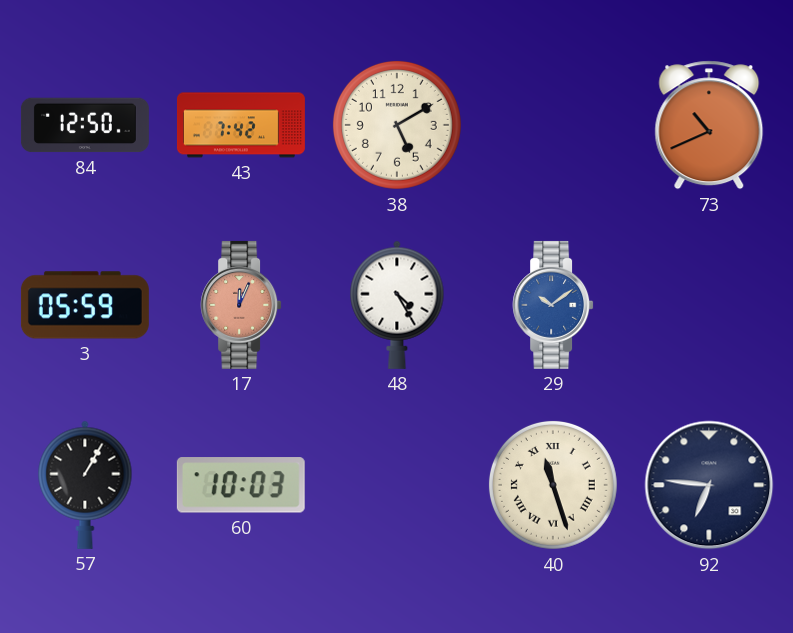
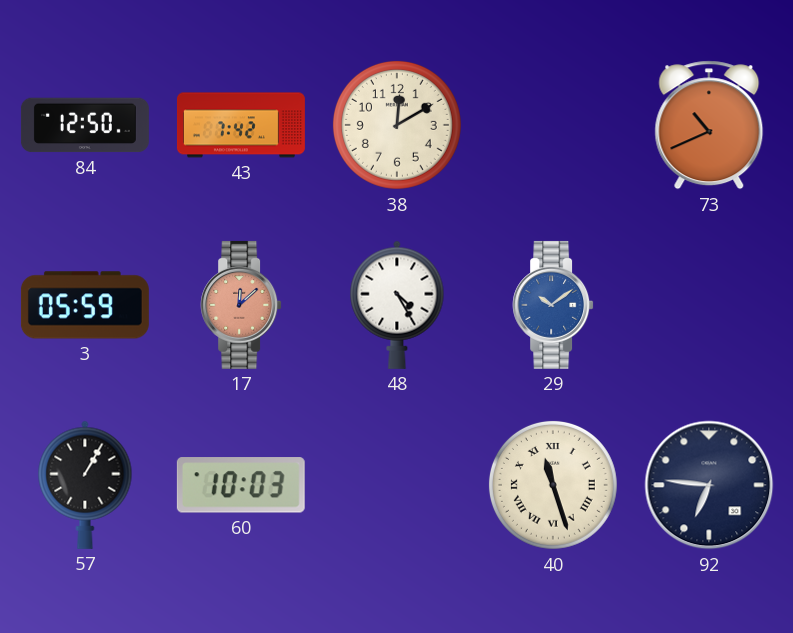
38: 5:10 -> 12:10 (397, 125)
17: 12:04 -> 12:08 (241, 305)
